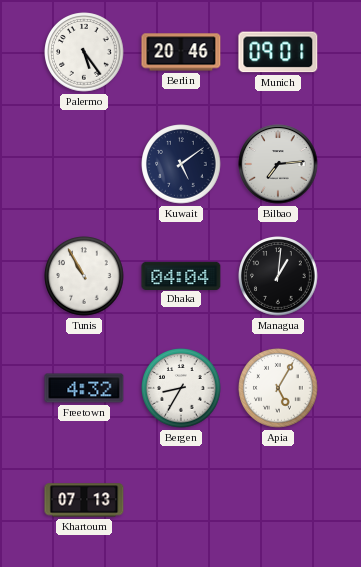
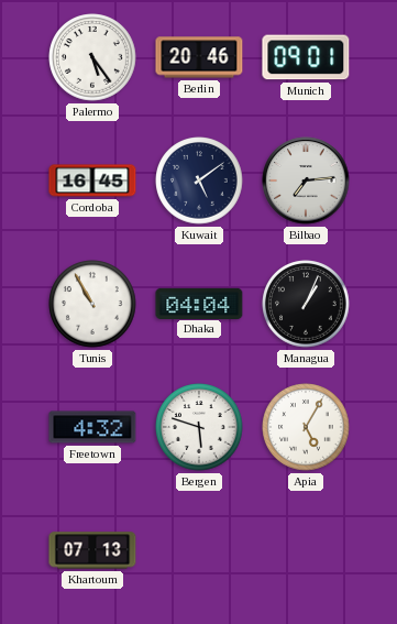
Cordoba: none -> 16:45 (92, 180)
Managua: 1:01 -> 1:04 (306, 304)
Bergen: 8:35 -> 5:48 (199, 427)
